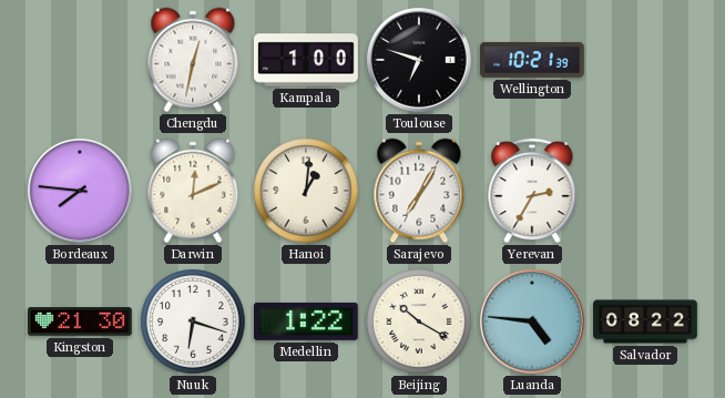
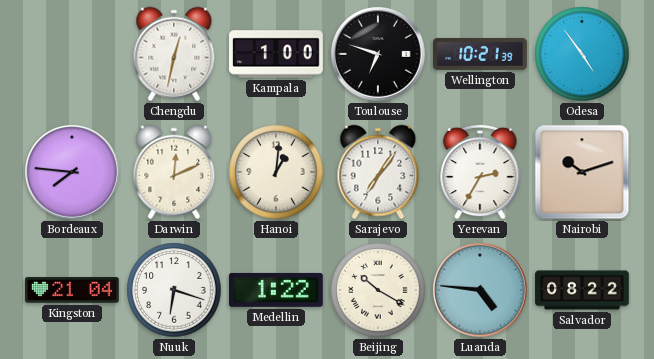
Odesa: none -> 4:54 (582, 54)
Sarajevo: 7:05 -> 7:06 (378, 172)
Nairobi: none -> 10:12 (582, 172)
Kingston: 21:30 -> 21:04 (73, 290)
